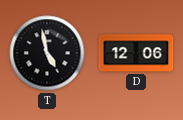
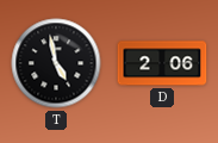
D: 12:06 -> 2:06 (162, 63)
